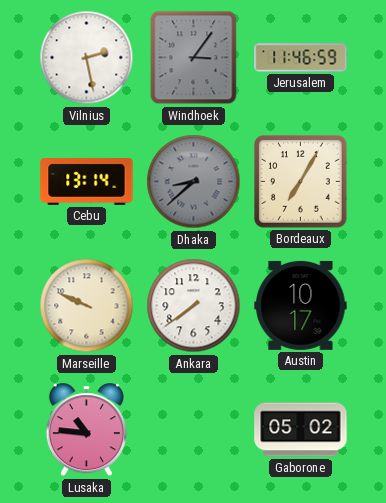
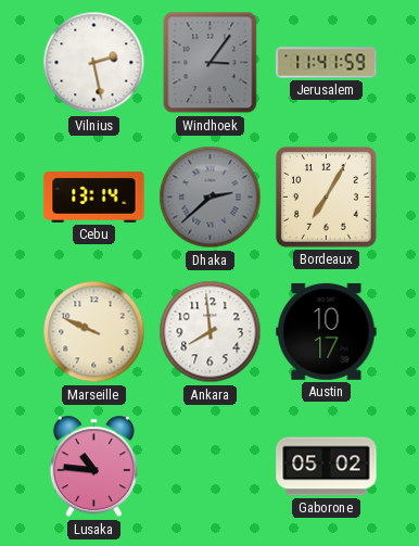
Jerusalem: 11:46 -> 11:41 (327, 63)
Dhaka: 8:38 -> 2:38 (211, 198)
Ankara: 7:39 -> 7:59 (211, 332)
